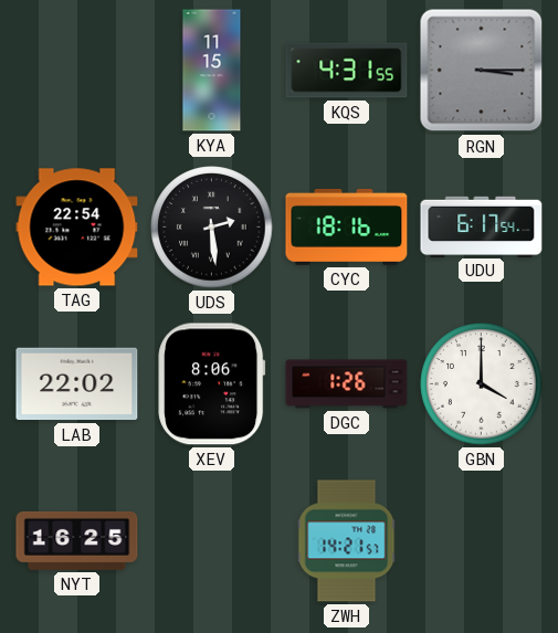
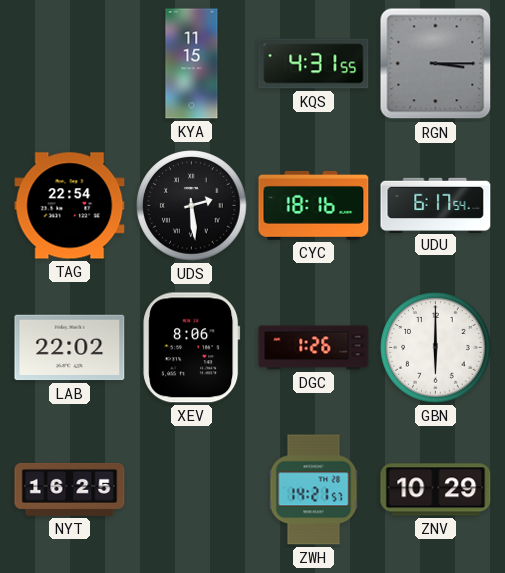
GBN: 4:00 -> 6:00 (436, 348)
ZNV: none -> 10:29 (436, 490)
